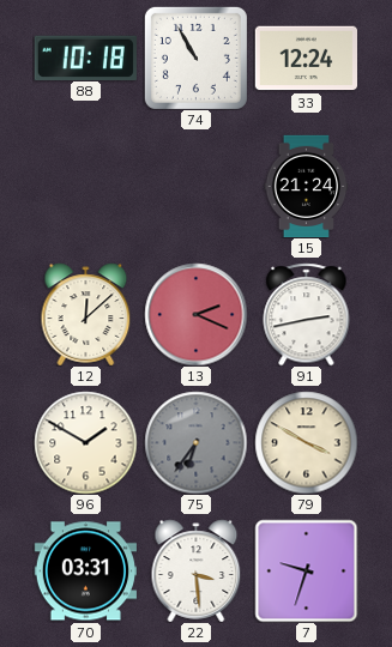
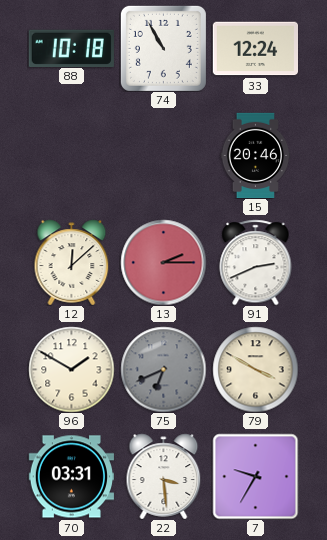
15: 21:24 -> 20:46 (256, 155)
13: 2:19 -> 2:15 (163, 262)
91: 2:43 -> 2:41 (256, 262)
75: 6:36 -> 6:41 (163, 369)
7: 9:33 -> 9:35 (255, 476)
